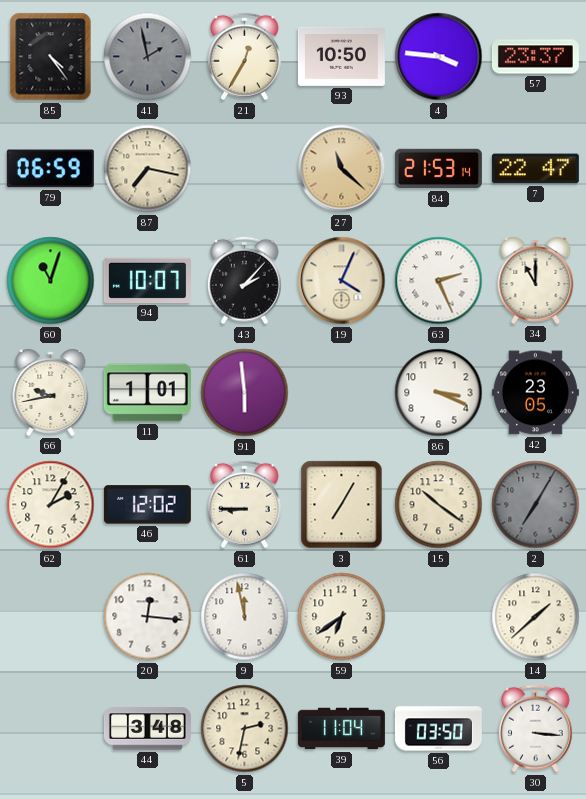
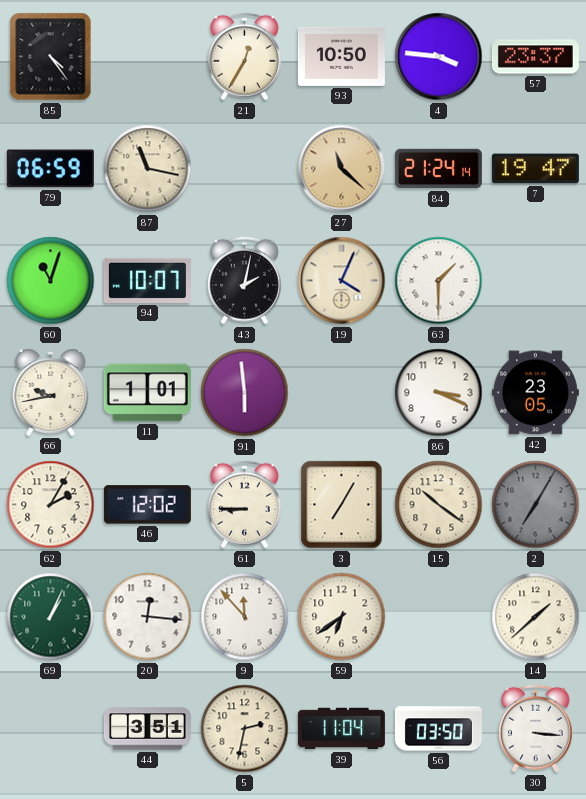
41: 1:58 -> none (148, 57)
87: 7:17 -> 11:17 (148, 169)
84: 21:53 -> 21:24 (438, 169)
7: 22:47 -> 19:47 (535, 169)
43: 2:07 -> 2:02 (245, 281)
63: 2:26 -> 1:30 (439, 281)
34: 11:00 -> none (536, 281)
69: none -> 1:04 (51, 617)
9: 11:58 -> 11:53 (245, 617)
44: 3:48 -> 3:51 (147, 729)
